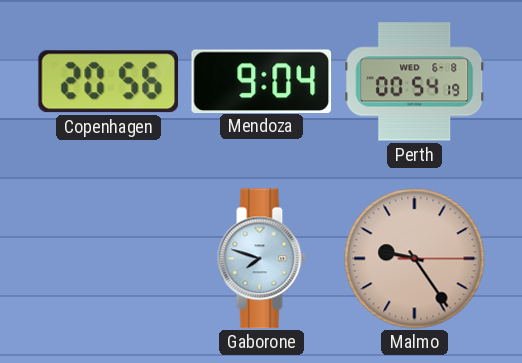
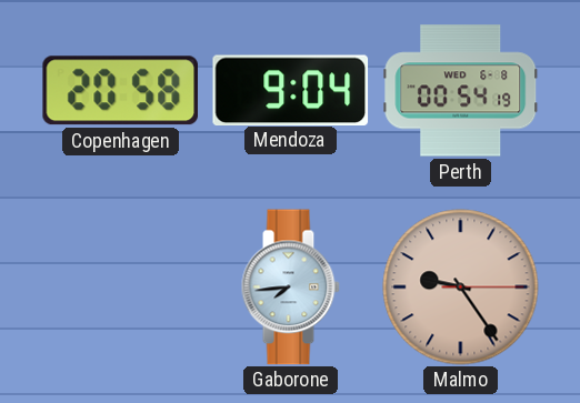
Copenhagen: 20:56 -> 20:58 (120, 91)
Gaborone: 7:48 -> 7:44 (290, 288)
